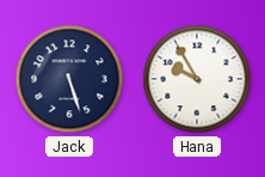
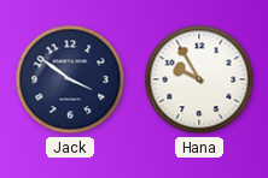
Jack: 5:27 -> 3:51 (70, 79)
